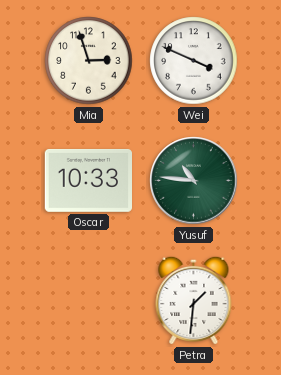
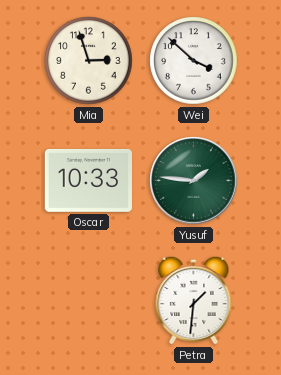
Wei: 3:49 -> 3:52 (194, 61)
Yusuf: 10:46 -> 1:46 (194, 181)
